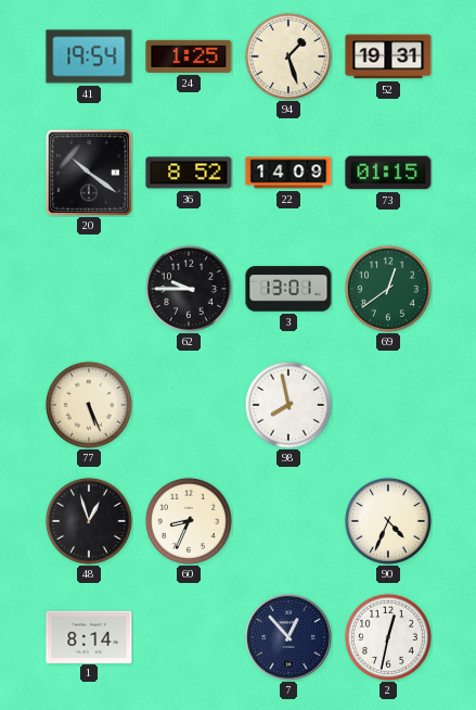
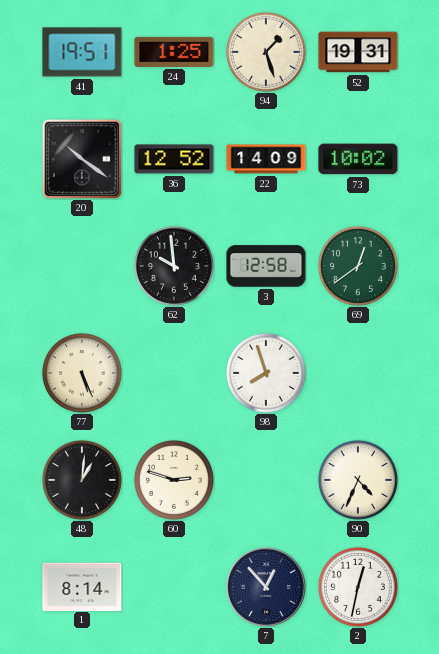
41: 19:54 -> 19:51 (82, 52)
36: 8:52 -> 12:52 (174, 159)
73: 01:15 -> 10:02 (358, 159)
62: 9:45 -> 9:59 (174, 266)
3: 13:01 -> 12:58 (266, 266)
98: 7:58 -> 7:57 (266, 373)
48: 12:57 -> 1:01 (82, 480)
60: 8:34 -> 2:48 (174, 480)
